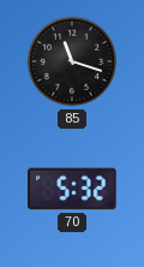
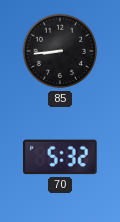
85: 11:18 -> 8:44 (60, 51)
